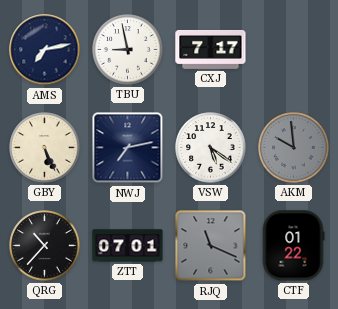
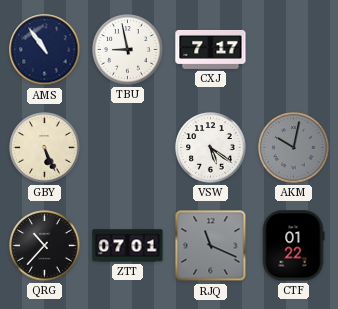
AMS: 7:13 -> 10:54 (45, 50)
NWJ: 7:13 -> none (128, 148)
AKM: 9:59 -> 10:02 (294, 148)
